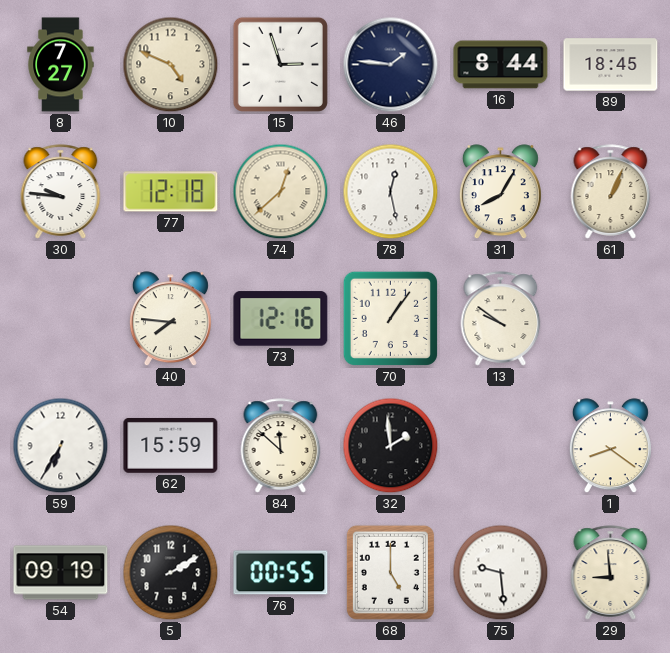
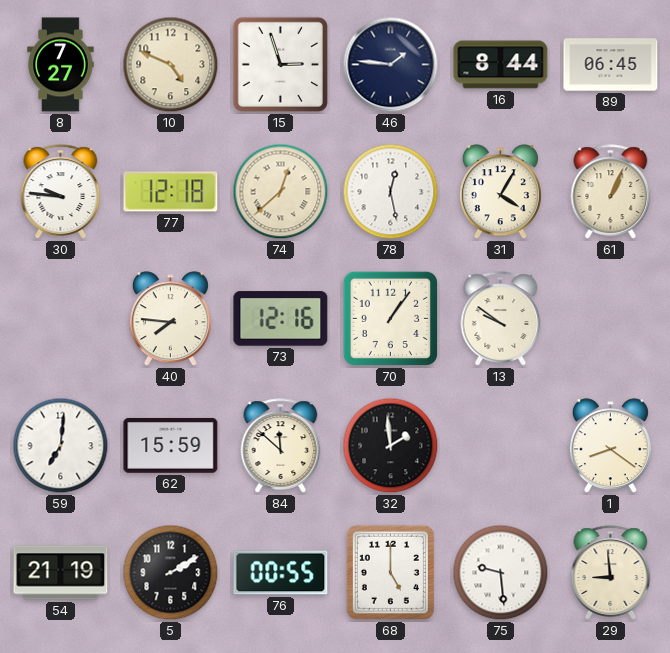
89: 18:45 -> 06:45 (611, 65)
31: 8:05 -> 4:05 (500, 192)
59: 6:35 -> 7:01 (61, 446)
54: 09:19 -> 21:19 (61, 573)
